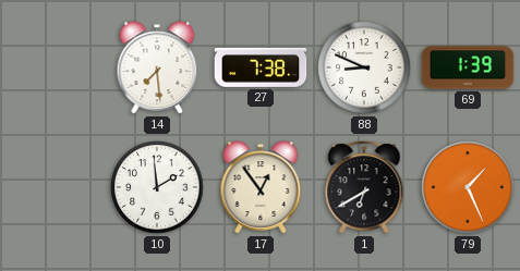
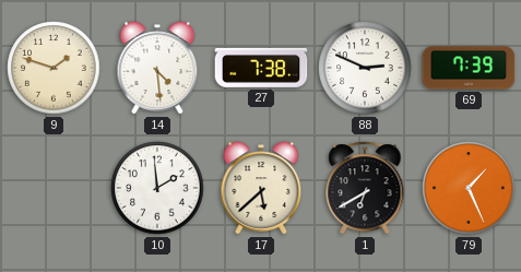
9: none -> 1:48 (54, 68)
14: 7:29 -> 4:29 (157, 68)
88: 8:49 -> 2:49 (365, 68)
69: 1:39 -> 7:39 (469, 68)
17: 12:54 -> 5:38 (261, 188)
